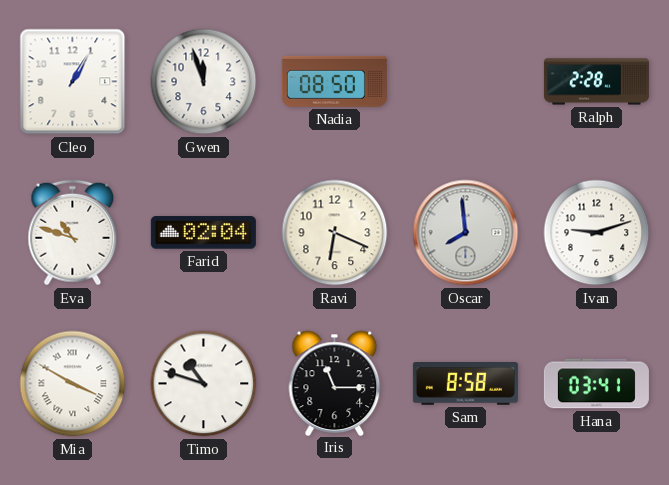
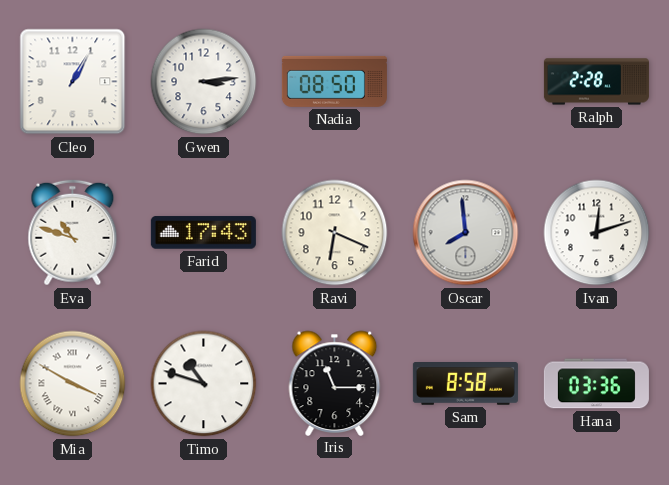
Gwen: 11:57 -> 3:14 (204, 82)
Farid: 02:04 -> 17:43 (203, 233)
Ivan: 9:12 -> 12:12 (597, 233)
Hana: 03:41 -> 03:36 (596, 384)
